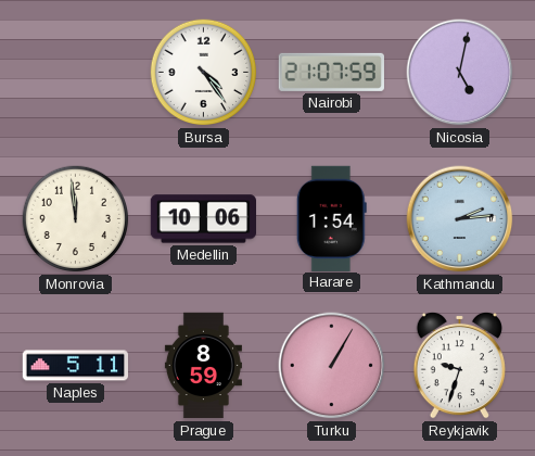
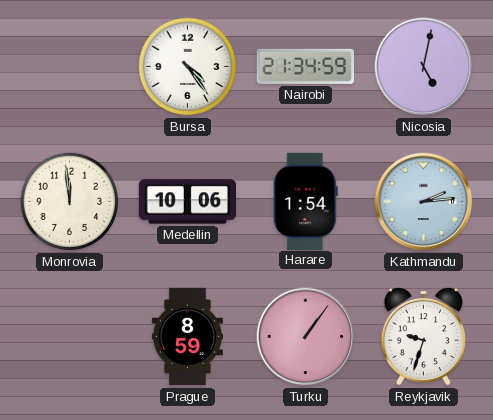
Nairobi: 21:07 -> 21:34 (305, 66)
Naples: 5:11 -> none (75, 366)
Turku: 1:05 -> 1:06 (306, 337)
